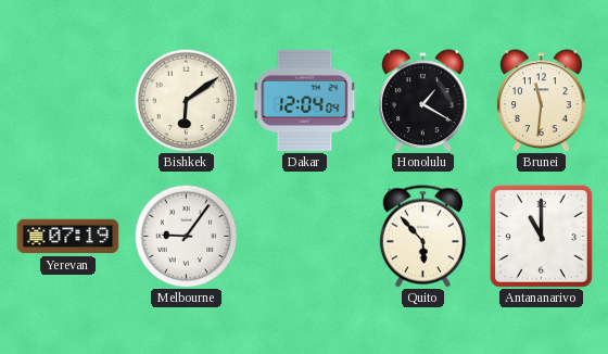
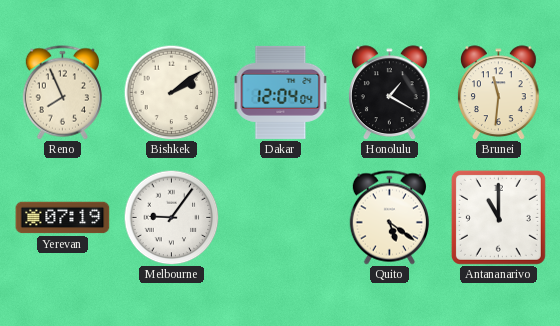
Reno: none -> 7:56 (62, 93)
Bishkek: 6:09 -> 2:09 (171, 92)
Quito: 5:53 -> 5:21 (389, 218)
